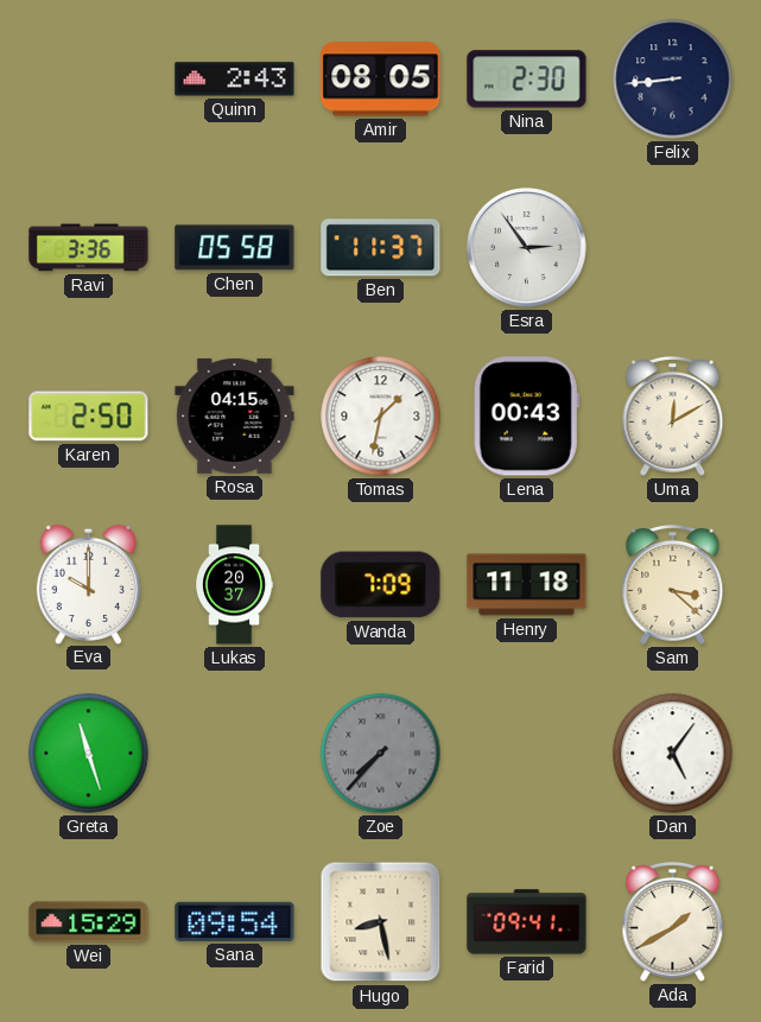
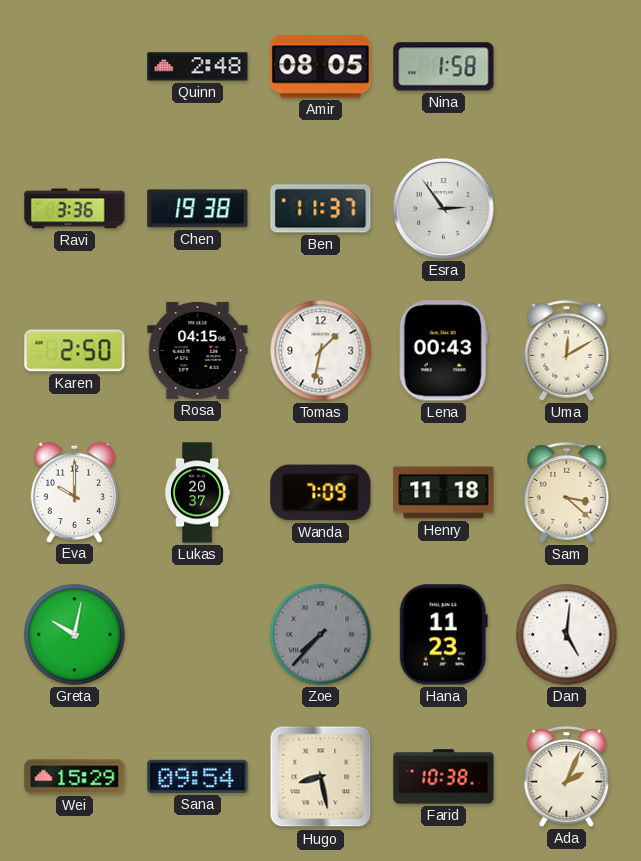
Quinn: 2:43 -> 2:48 (198, 67)
Nina: 2:30 -> 1:58 (444, 67)
Felix: 8:44 -> none (673, 80)
Chen: 05:58 -> 19:38 (198, 209)
Greta: 11:27 -> 10:02 (75, 635)
Hana: none -> 11:23 (443, 635)
Dan: 5:06 -> 5:01 (567, 635)
Farid: 09:41 -> 10:38 (444, 777)
Ada: 1:40 -> 2:04 (567, 777)
